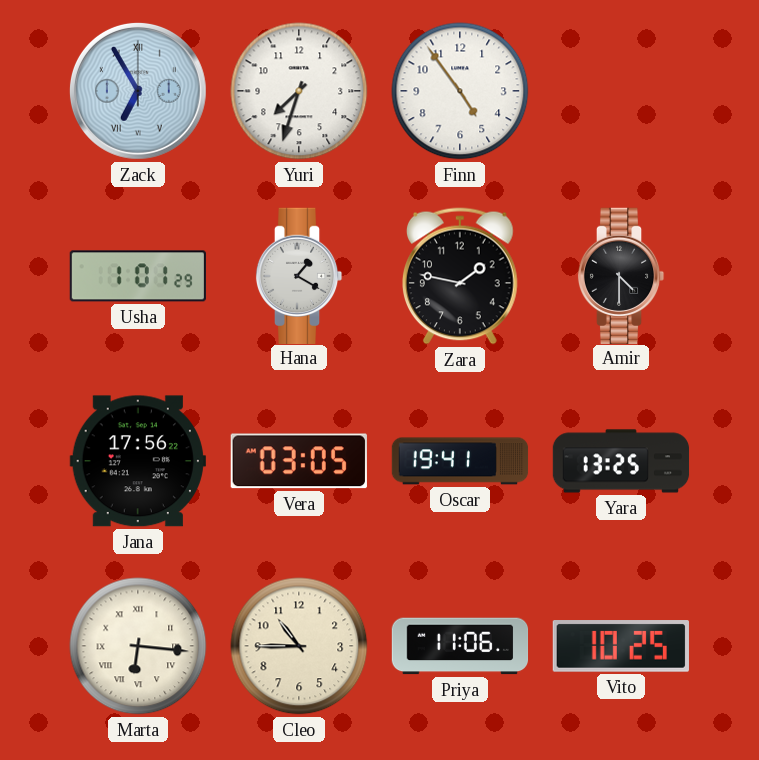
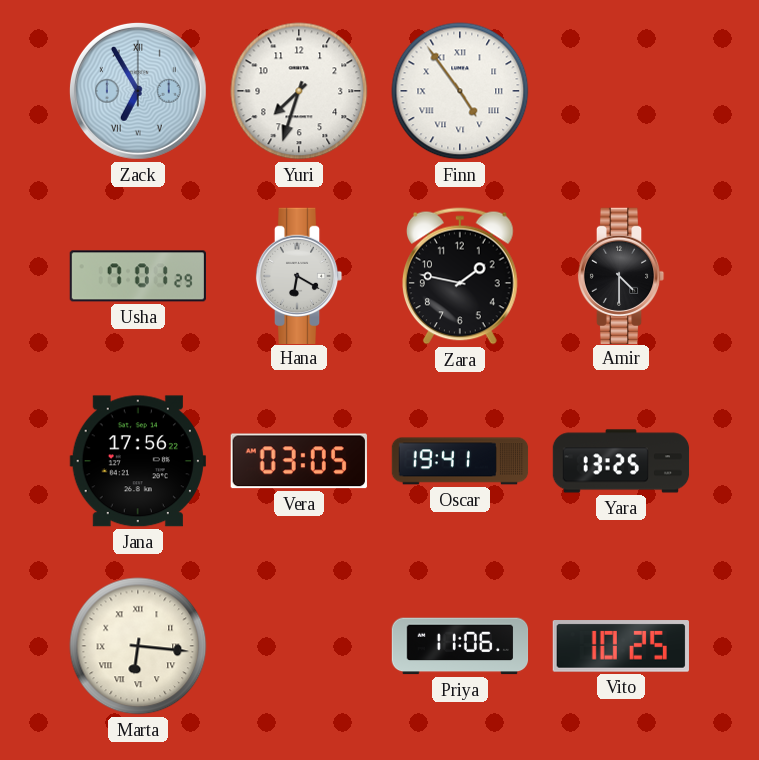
Finn numerals: Arabic -> Roman (460, 91)
Usha: 1:01 -> 7:01 (137, 276)
Hana: 1:20 -> 6:20 (299, 275)
Cleo: 10:45 -> none (299, 646)
